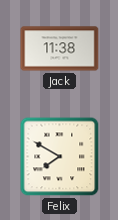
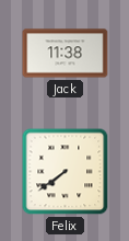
Felix: 7:50 -> 7:39 (66, 172)
